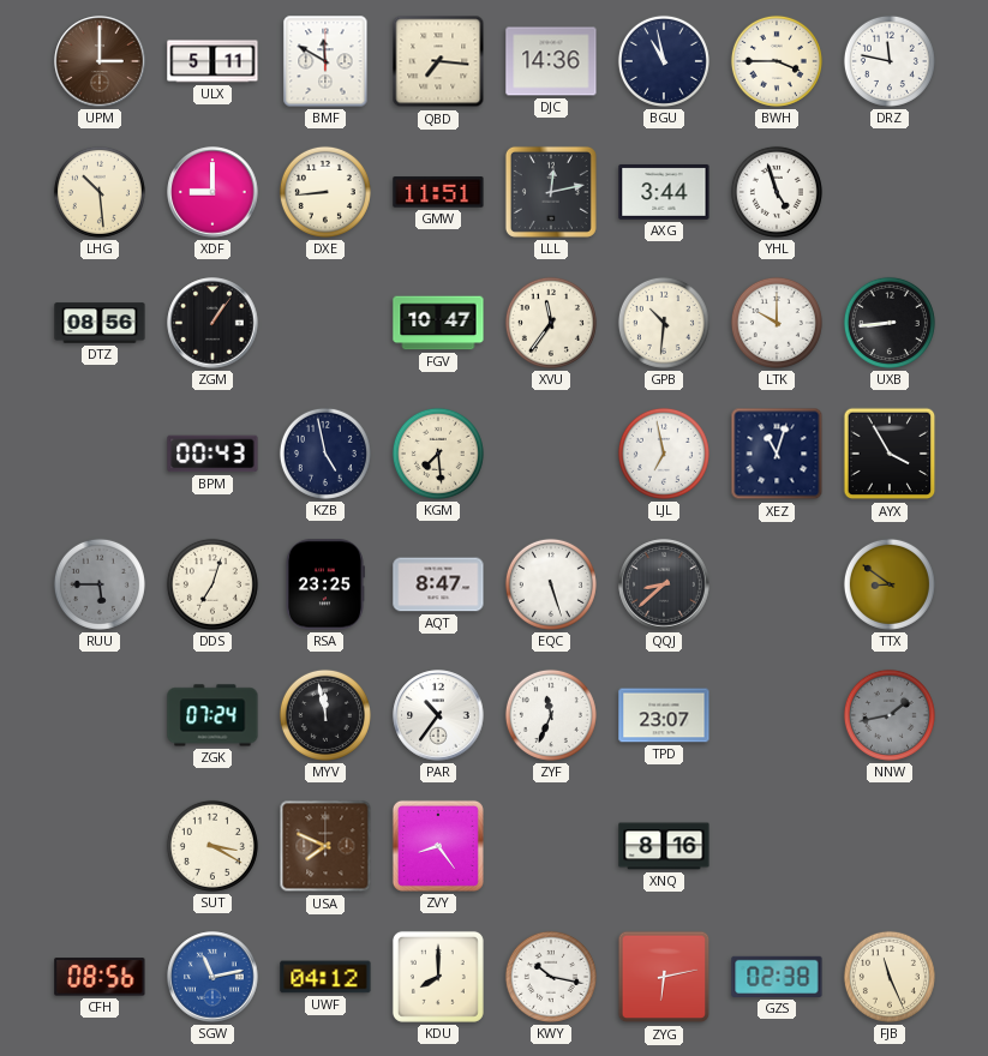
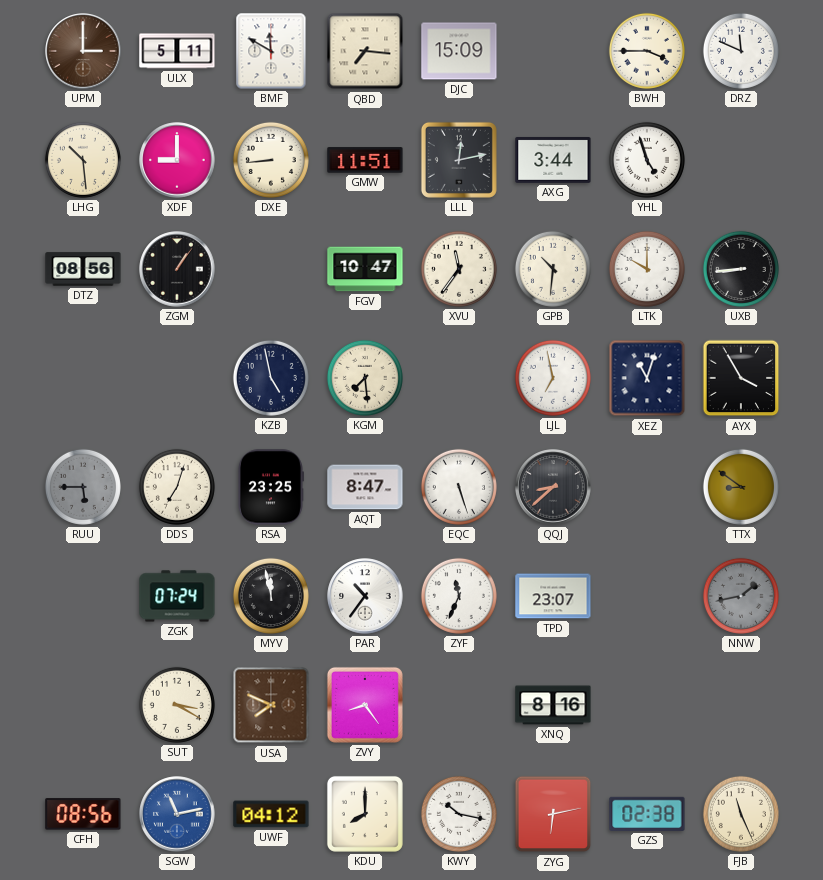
DJC: 14:36 -> 15:09 (459, 51)
BGU: 10:58 -> none (664, 61)
DRZ: 11:47 -> 11:49 (741, 51)
BPM: 00:43 -> none (212, 454)
